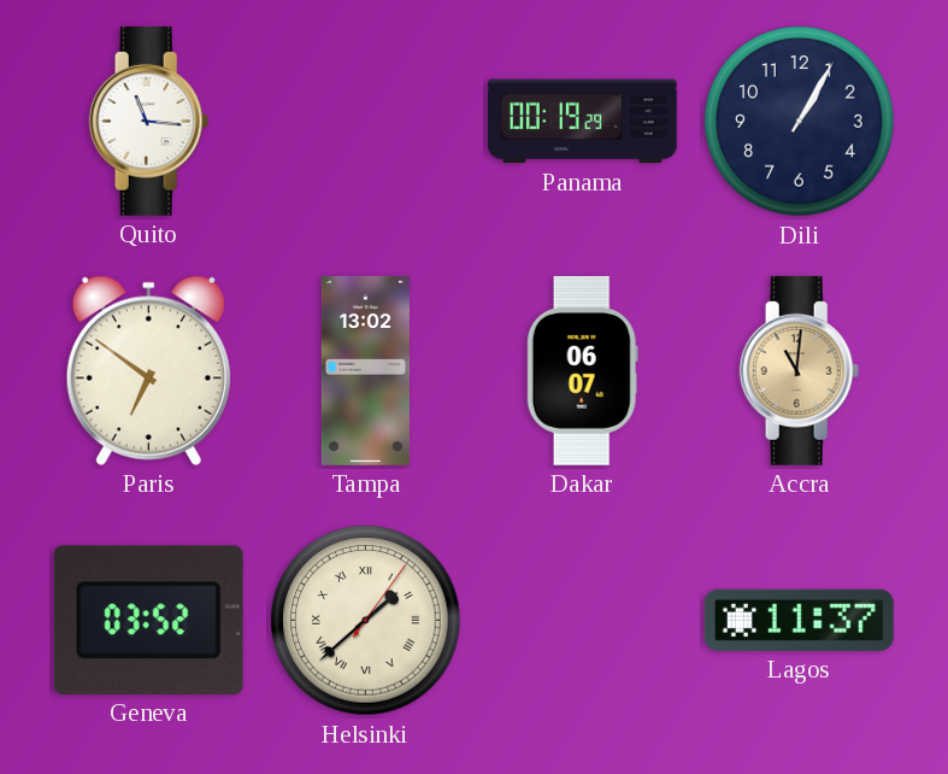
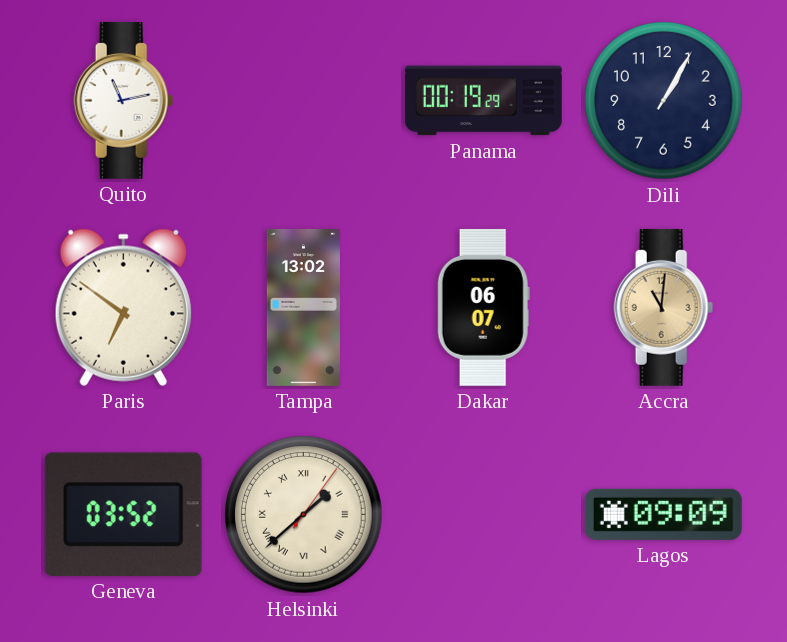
Quito: 11:16 -> 11:13 (124, 100)
Lagos: 11:37 -> 09:09 (663, 514)
